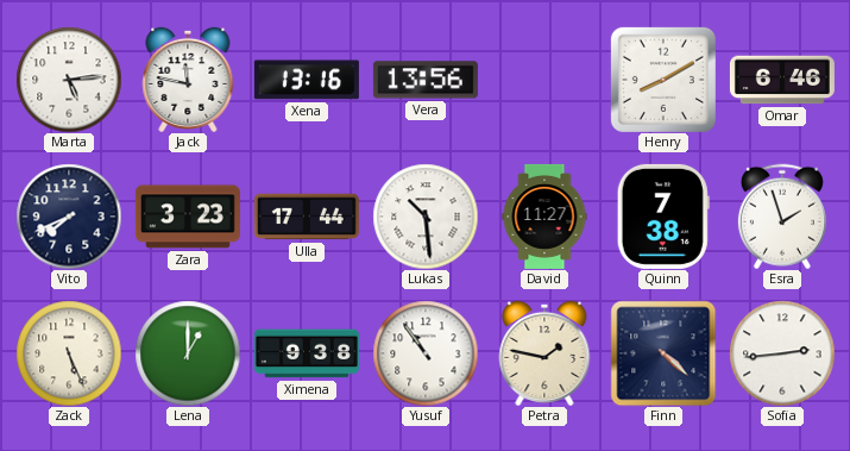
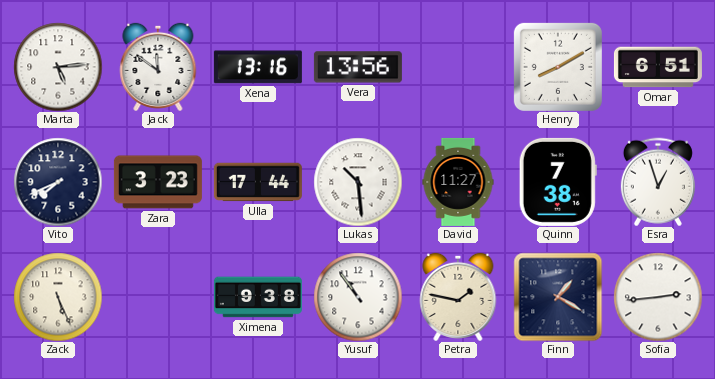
Jack: 11:47 -> 11:51 (158, 67)
Omar: 6:46 -> 6:51 (658, 67)
Esra: 1:57 -> 12:57 (658, 182)
Lena: 1:00 -> none (188, 353)
Finn: 4:22 -> 1:20 (558, 297)
